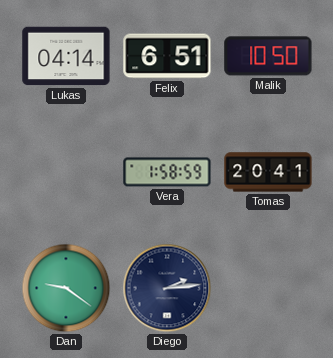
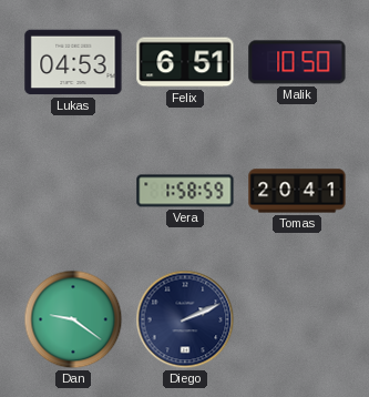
Lukas: 04:14 -> 04:53 (73, 62)
Diego: 2:14 -> 2:11 (185, 319)
